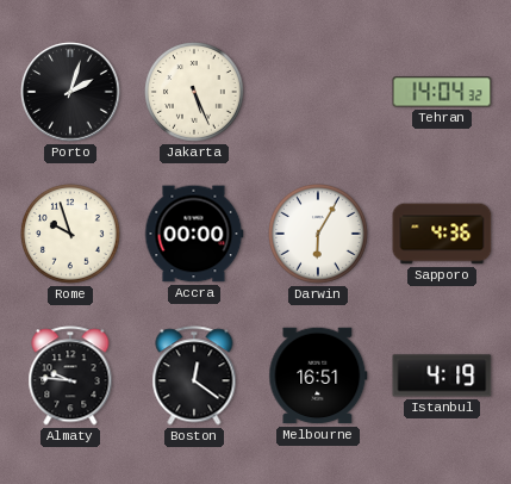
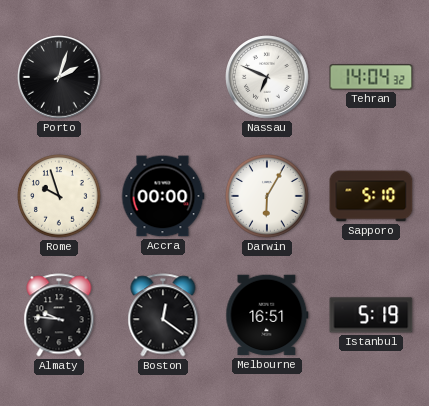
Jakarta: 5:26 -> none (195, 93)
Nassau: none -> 6:49 (267, 77)
Sapporo: 4:36 -> 5:10 (371, 196)
Istanbul: 4:19 -> 5:19 (371, 315)
